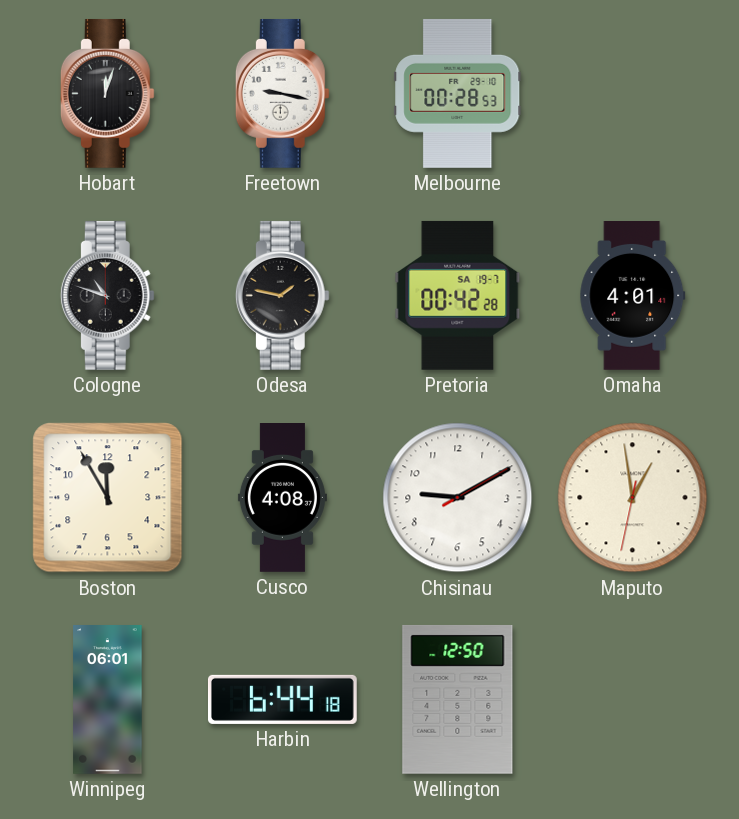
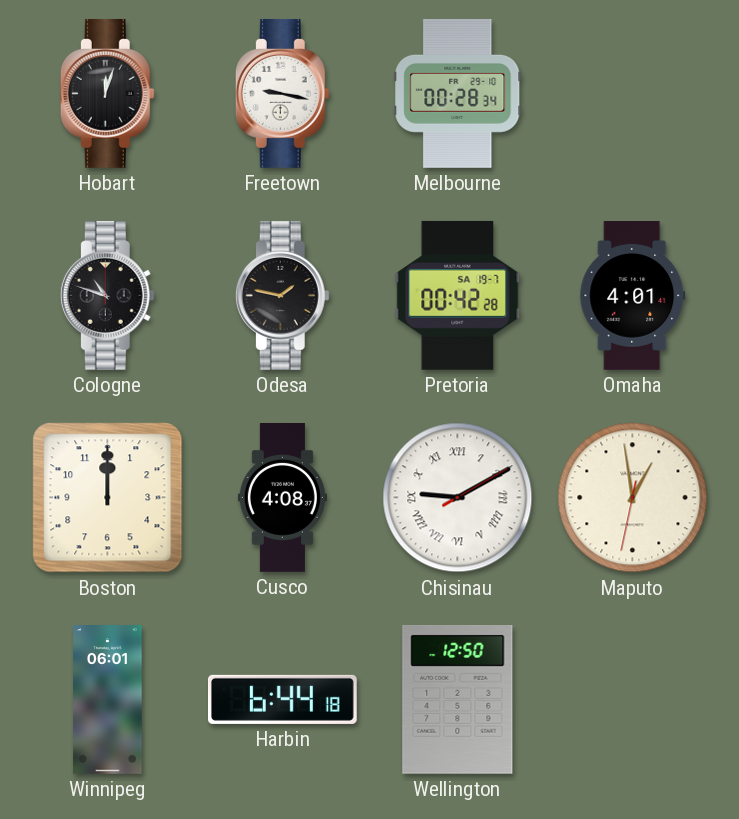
Melbourne: 00:28:53 -> 00:28:34 (458, 93)
Boston: 11:55 -> 12:00 (108, 498)
Chisinau numerals: Arabic -> Roman (458, 498)
